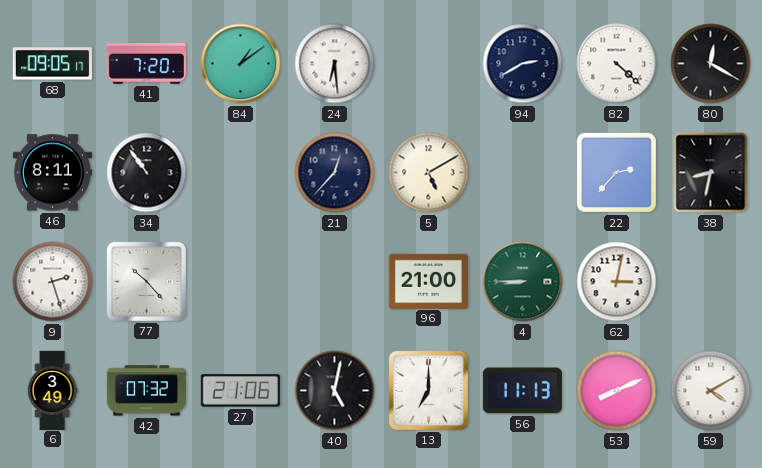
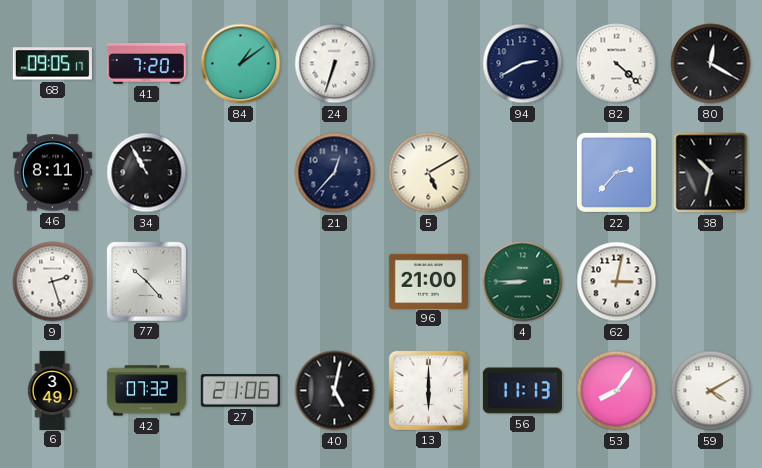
24: 6:29 -> 6:33 (335, 64)
34: 10:54 -> 10:55 (147, 173)
38: 8:32 -> 10:32 (711, 173)
13: 7:00 -> 6:00 (428, 390)
53: 8:11 -> 8:06 (617, 391)
